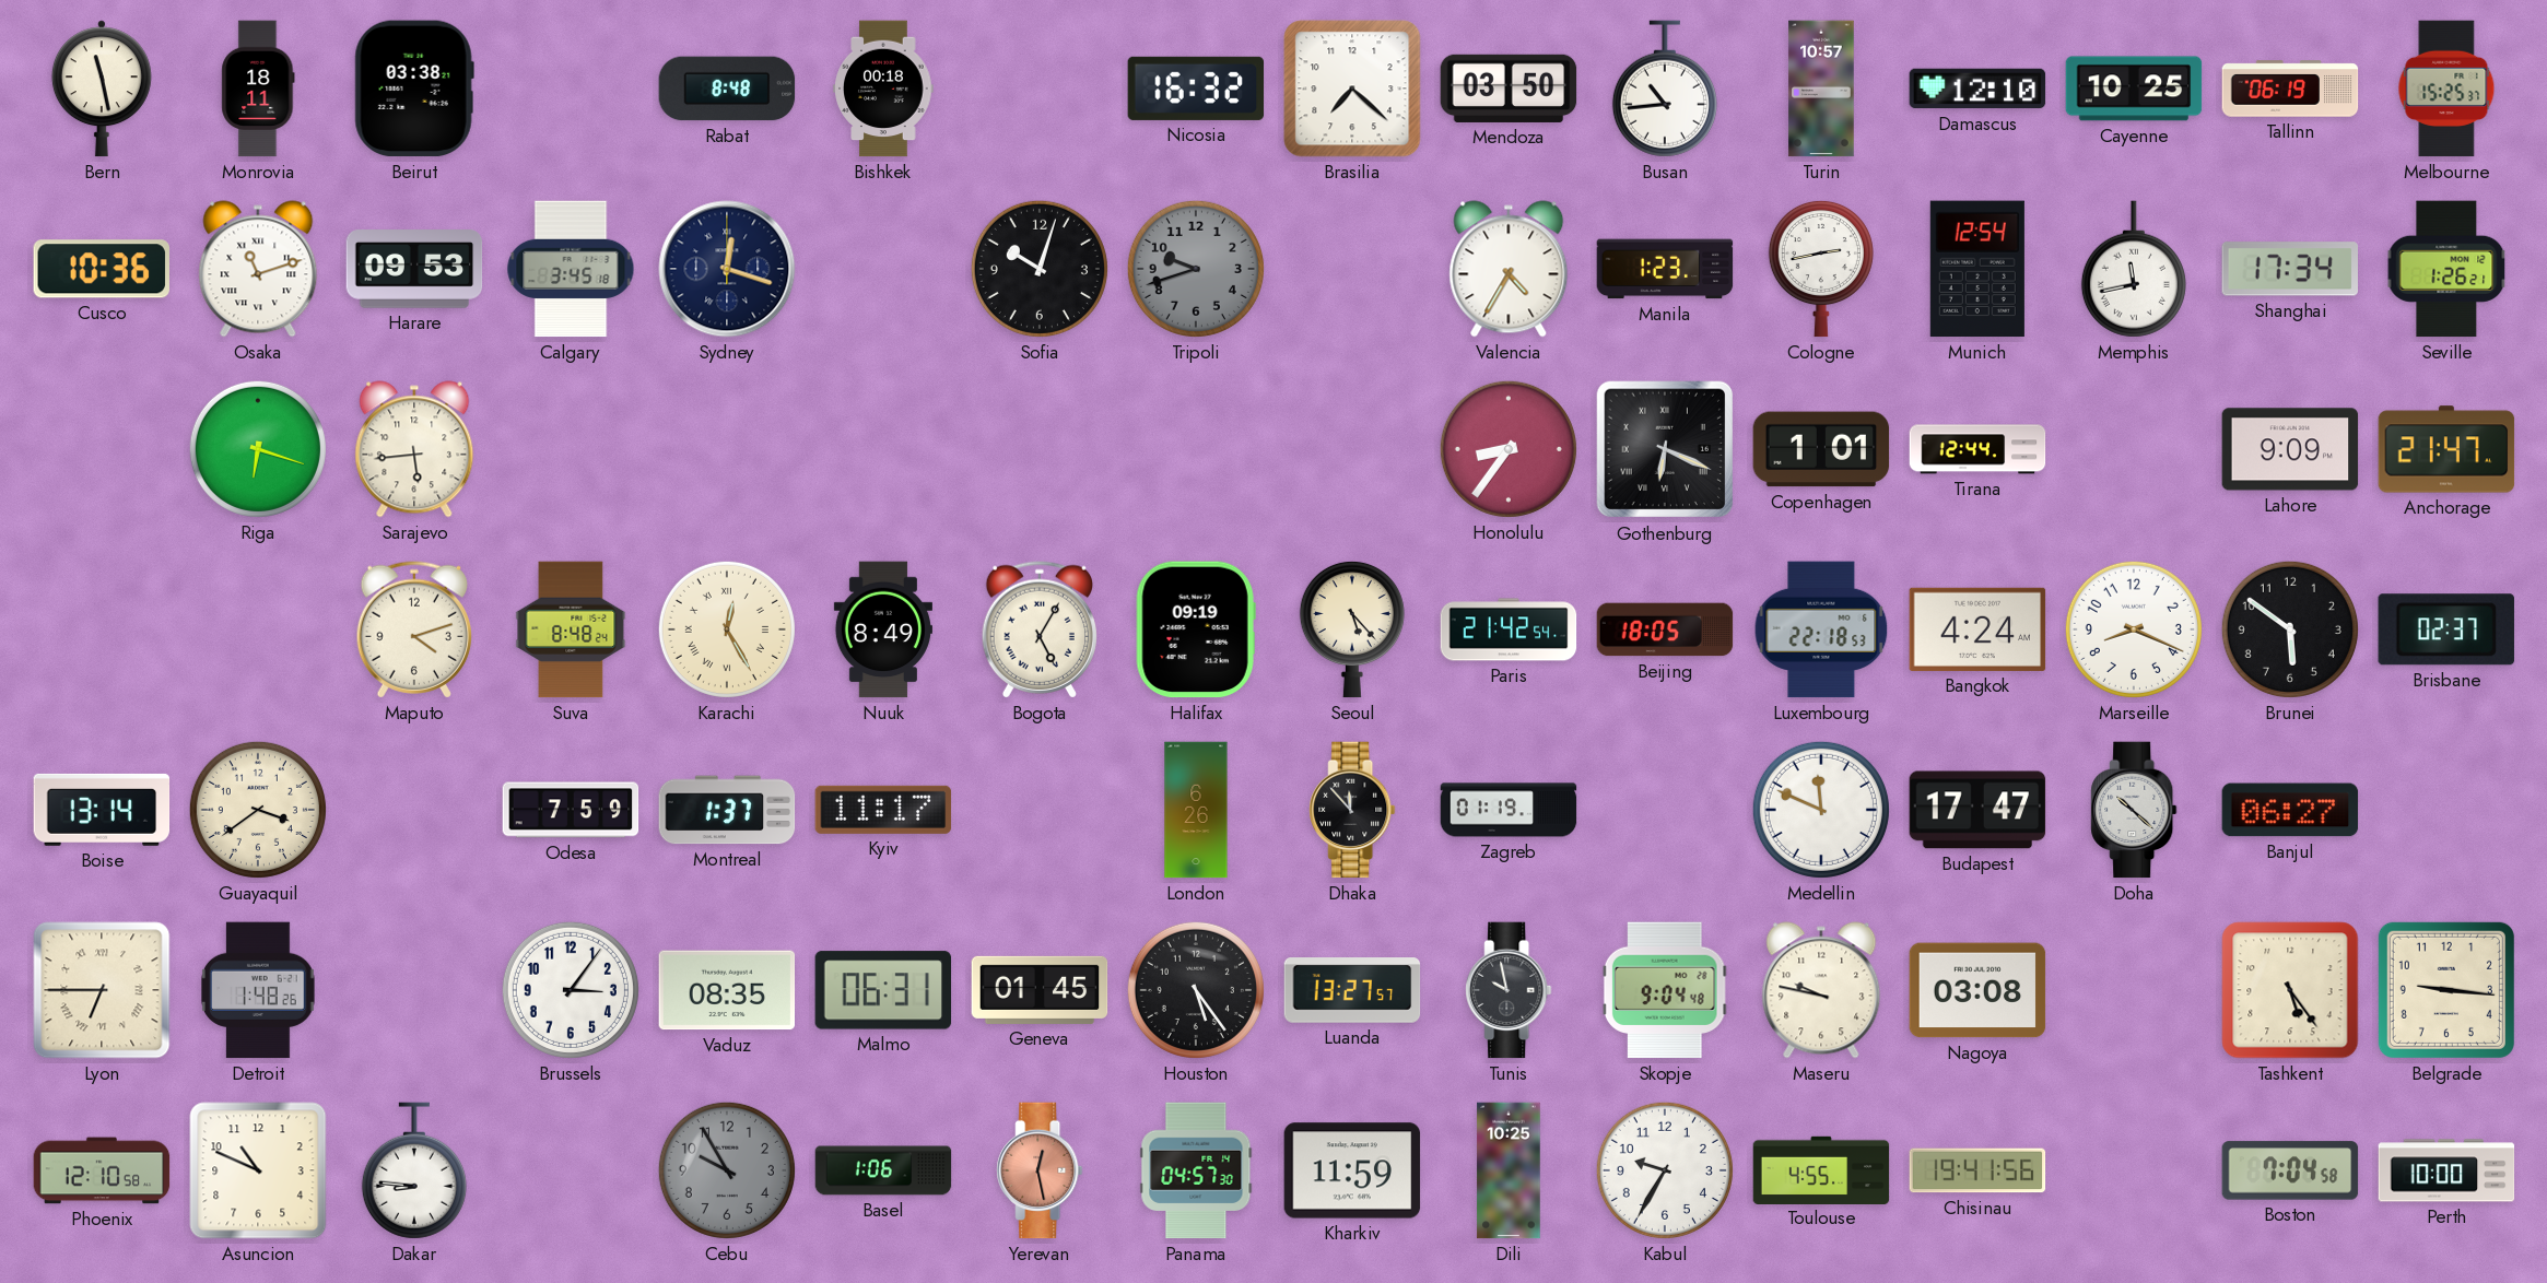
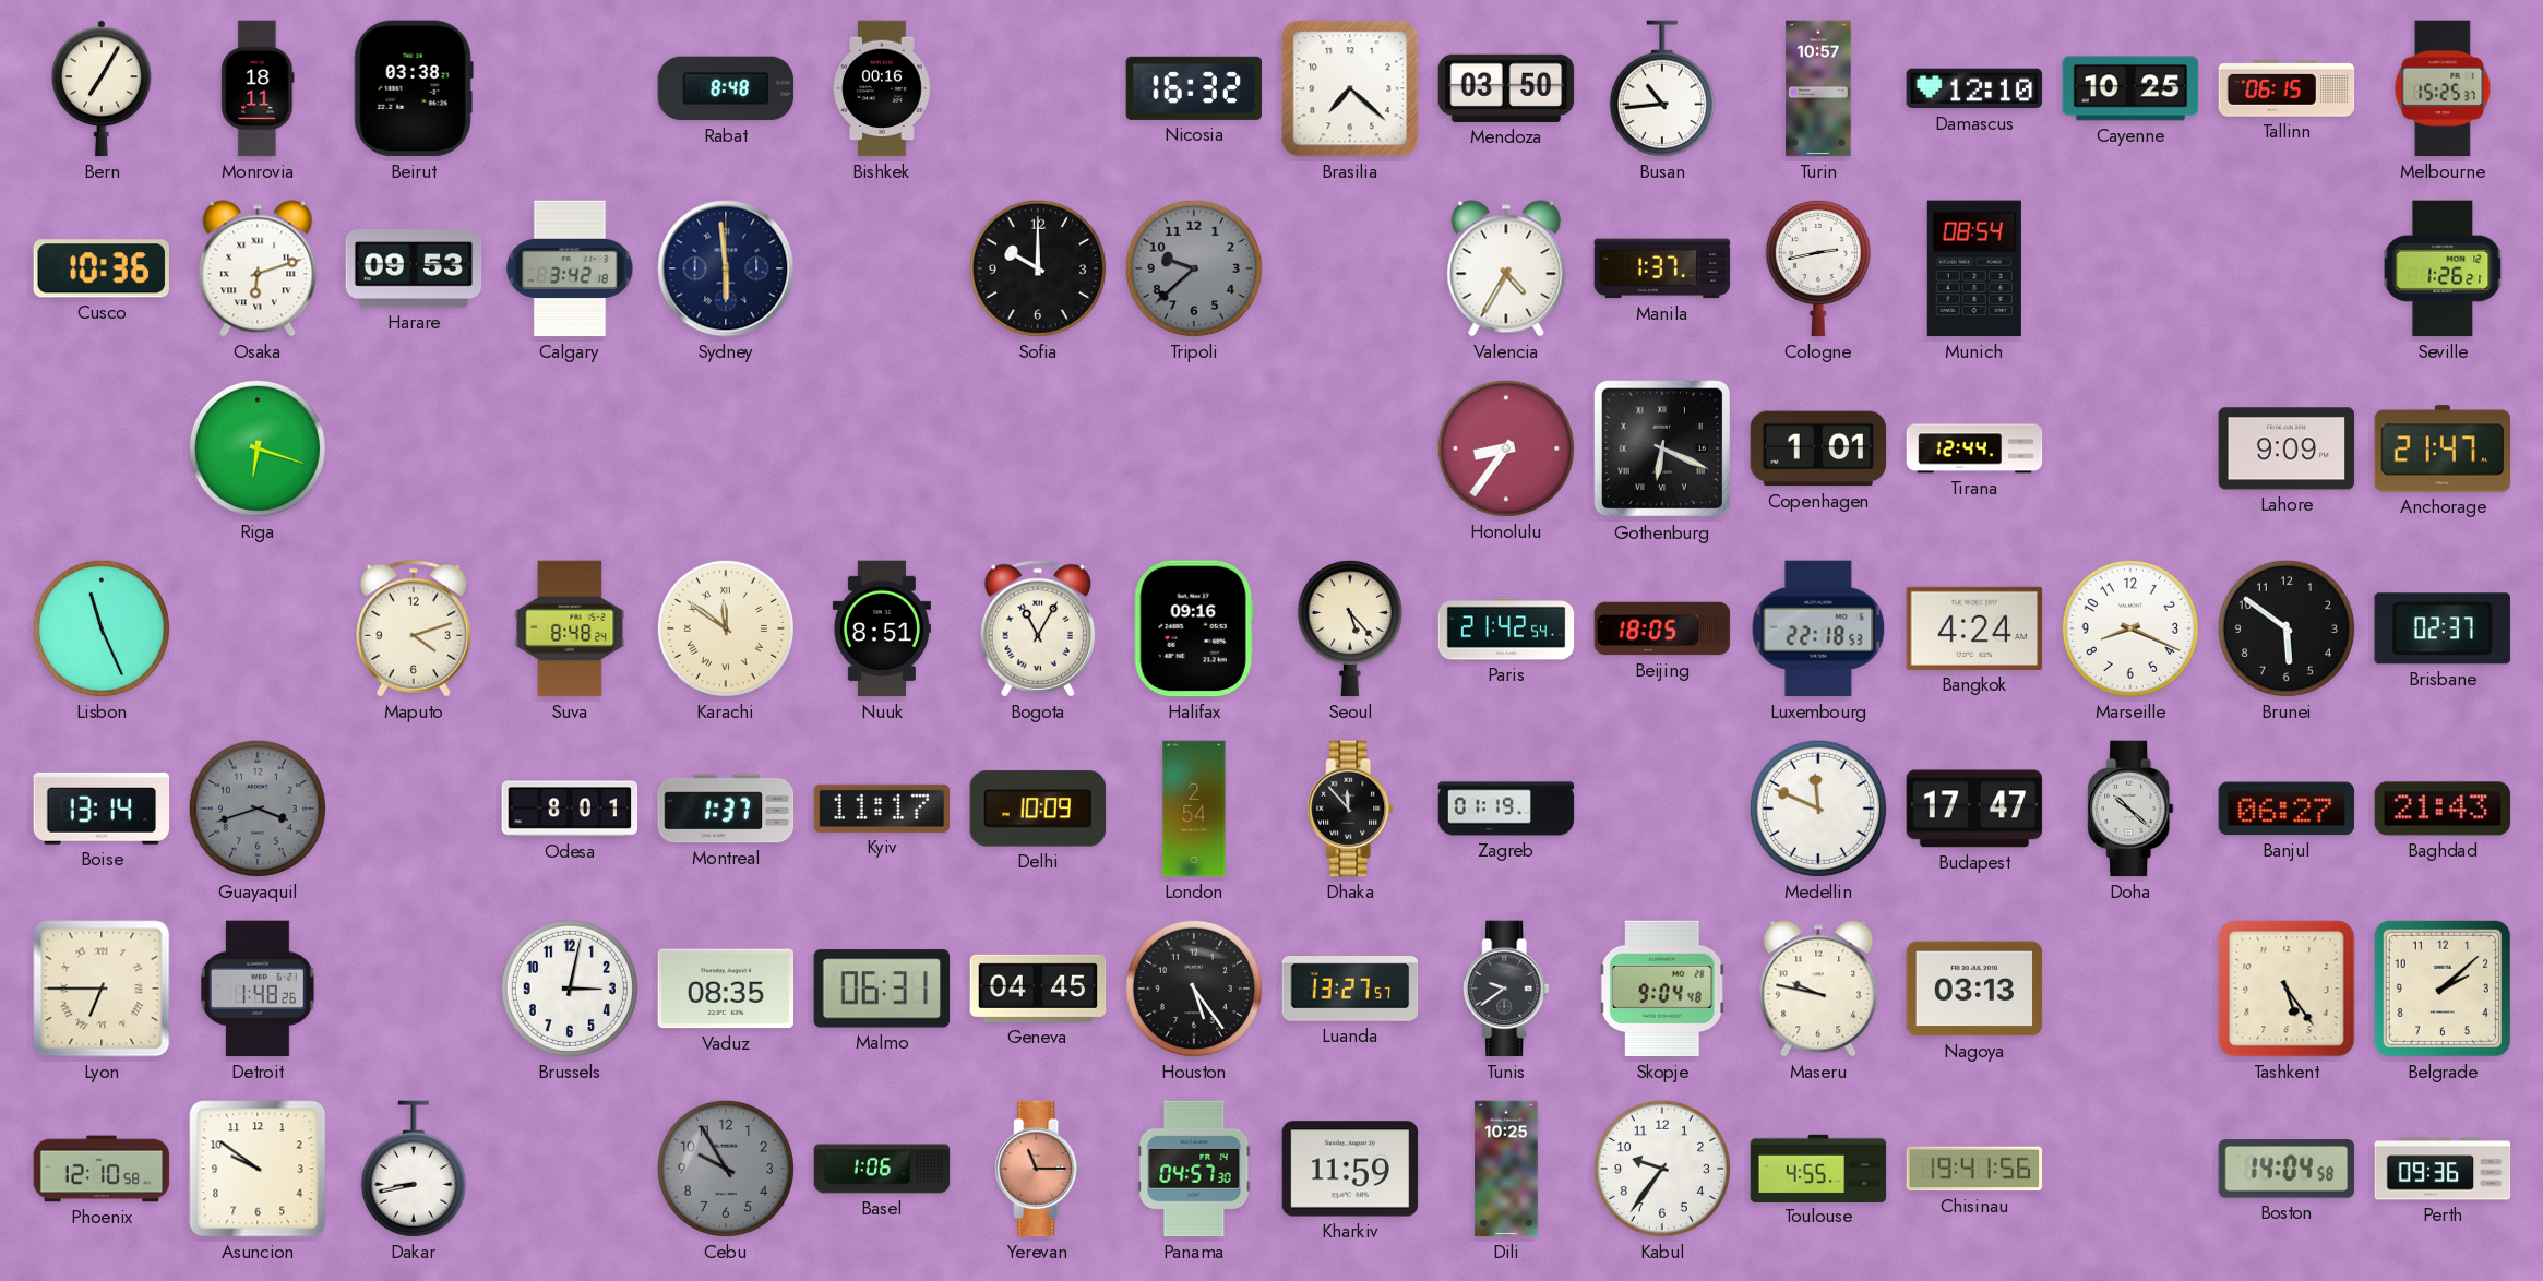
Bern: 11:28 -> 7:05 (102, 88)
Bishkek: 00:18 -> 00:16 (882, 88)
Tallinn: 06:19 -> 06:15 (2287, 88)
Osaka: 11:12 -> 6:12 (258, 268)
Calgary: 3:45 -> 3:42 (570, 268)
Sydney: 12:18 -> 5:59 (726, 268)
Sofia: 10:03 -> 10:00 (1038, 268)
Tripoli: 9:42 -> 9:38 (1194, 268)
Manila: 1:23 -> 1:37 (1662, 268)
Munich: 12:54 -> 08:54 (1974, 268)
Memphis: 11:43 -> none (2134, 269)
Shanghai: 17:34 -> none (2289, 269)
Sarajevo: 5:44 -> none (414, 449)
Lisbon: none -> 11:26 (102, 628)
Karachi: 12:25 -> 11:51 (726, 628)
Nuuk: 8:49 -> 8:51 (882, 628)
Bogota: 5:05 -> 11:05 (1037, 628)
Halifax: 09:19 -> 09:16 (1194, 628)
Guayaquil: 3:39 -> 3:42 (258, 809)
Guayaquil dial: cream -> grey (258, 809)
Odesa: 7:59 -> 8:01 (570, 809)
Delhi: none -> 10:09 (1038, 809)
London: 6:26 -> 2:54 (1194, 809)
Baghdad: none -> 21:43 (2443, 809)
Brussels: 3:06 -> 3:02 (570, 989)
Geneva: 01:45 -> 04:45 (1038, 989)
Tunis: 9:58 -> 9:39 (1506, 989)
Nagoya: 03:08 -> 03:13 (1974, 989)
Belgrade: 9:16 -> 2:08 (2443, 989)
Asuncion: 10:49 -> 9:51 (258, 1169)
Dakar: 8:46 -> 8:43 (414, 1169)
Yerevan: 12:28 -> 11:15 (1038, 1169)
Kabul: 9:35 -> 9:36 (1662, 1169)
Boston: 7:04 -> 14:04 (2287, 1169)
Perth: 10:00 -> 09:36 (2443, 1169)
